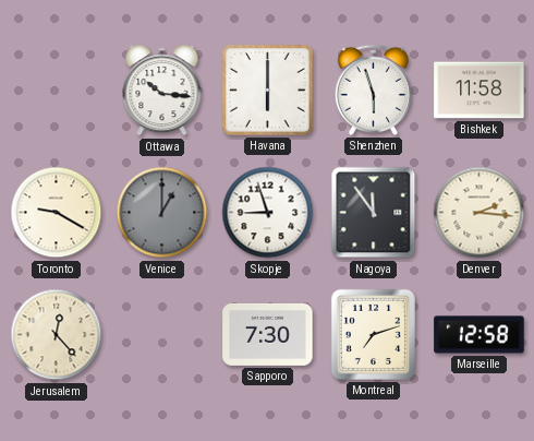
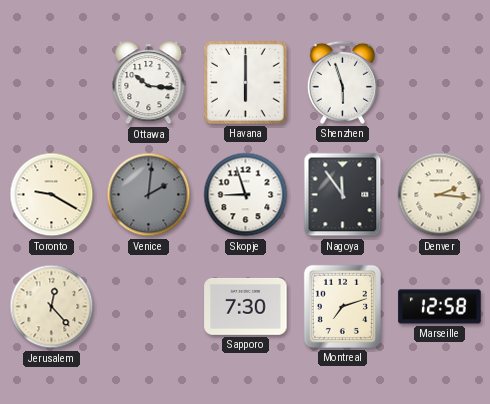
Bishkek: 11:58 -> none (480, 91)
Venice: 1:00 -> 2:01 (149, 195)
